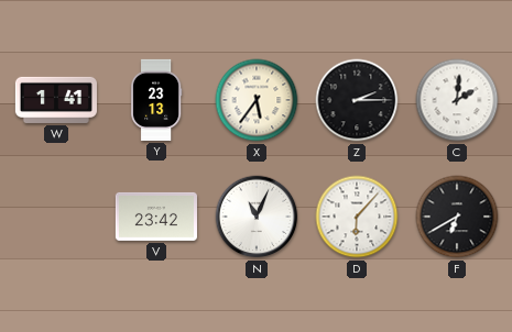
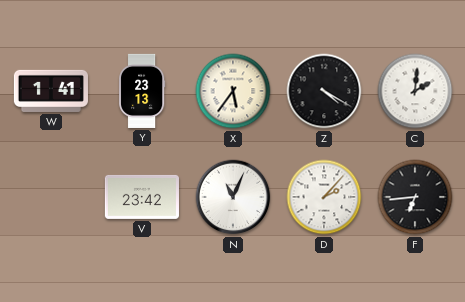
Z: 2:15 -> 4:20 (324, 91)
D: 6:07 -> 2:07 (324, 197)
F: 6:40 -> 6:44 (415, 197)
